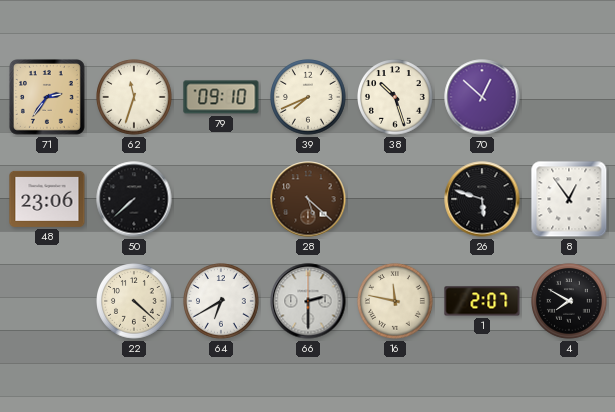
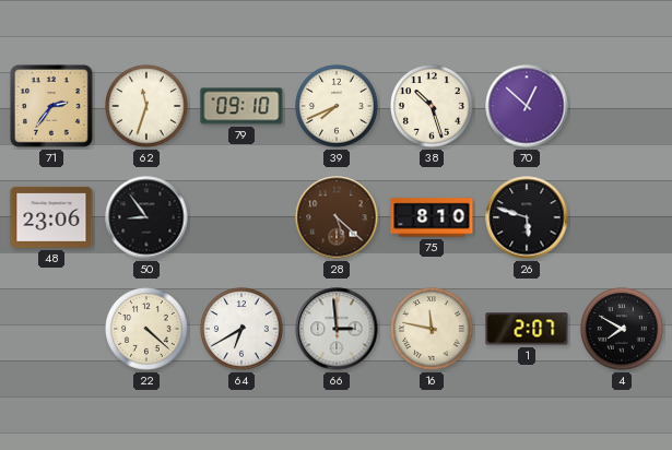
50: 7:38 -> 8:54 (146, 217)
75: none -> 8:10 (432, 217)
8: 12:54 -> none (569, 199)
66: 2:30 -> 2:59 (337, 329)
